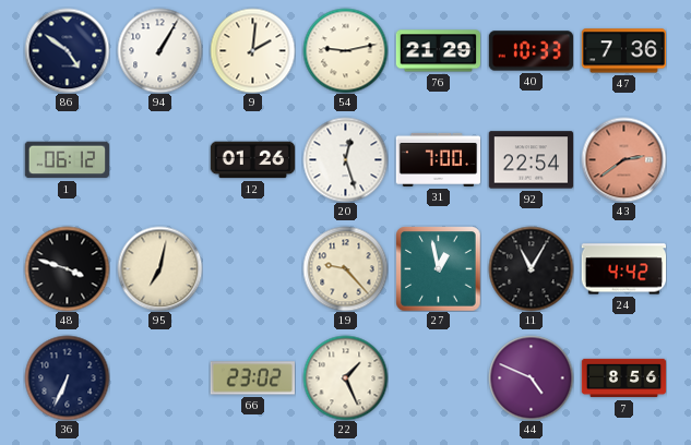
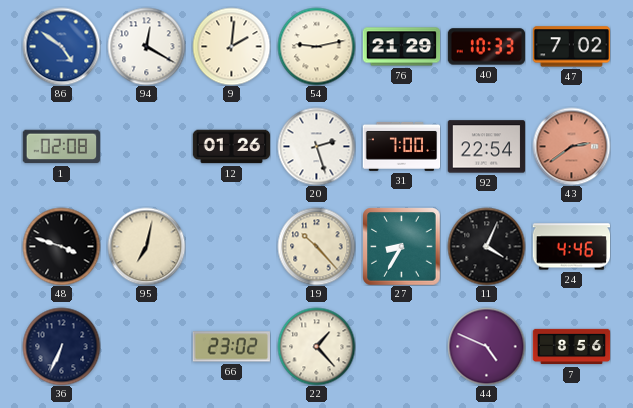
86 dial: navy -> blue (61, 46)
94: 1:05 -> 12:20 (146, 46)
47: 7:36 -> 7:02 (571, 47)
1: 06:12 -> 02:08 (61, 147)
20: 12:27 -> 2:27 (316, 146)
19: 9:23 -> 10:23 (316, 246)
27: 12:58 -> 8:35 (401, 246)
11: 11:05 -> 4:04 (486, 246)
24: 4:42 -> 4:46 (571, 247)
22: 1:26 -> 1:23 (316, 346)
